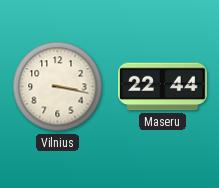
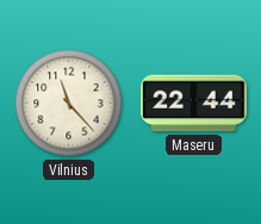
Vilnius: 3:17 -> 11:23 (69, 104)
